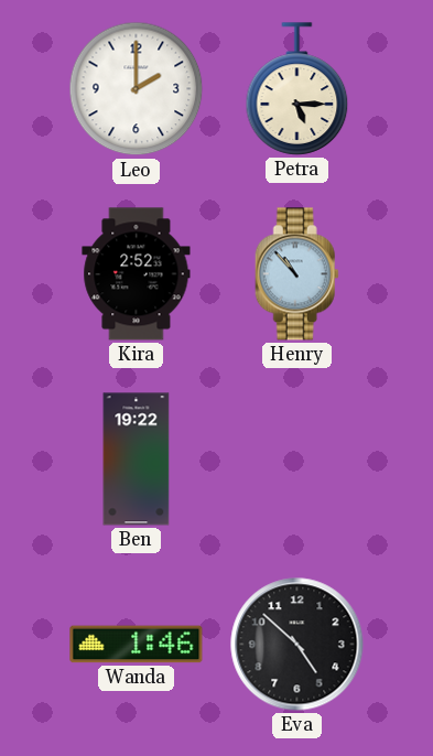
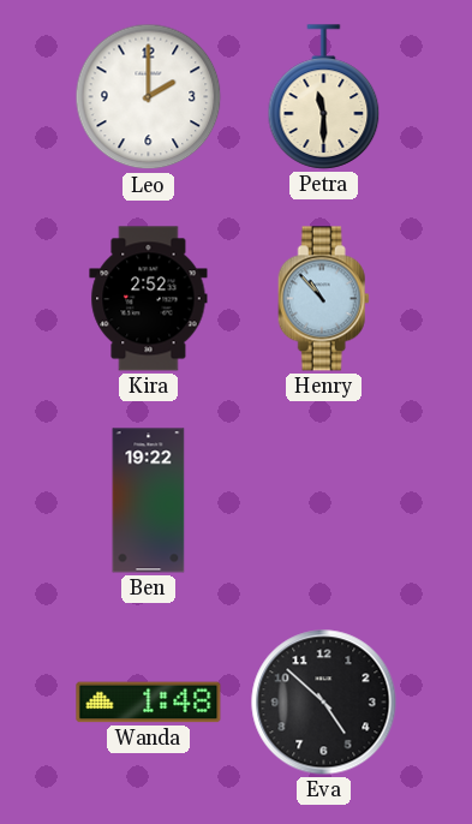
Petra: 5:15 -> 11:30 (324, 97)
Wanda: 1:46 -> 1:48 (149, 703)
